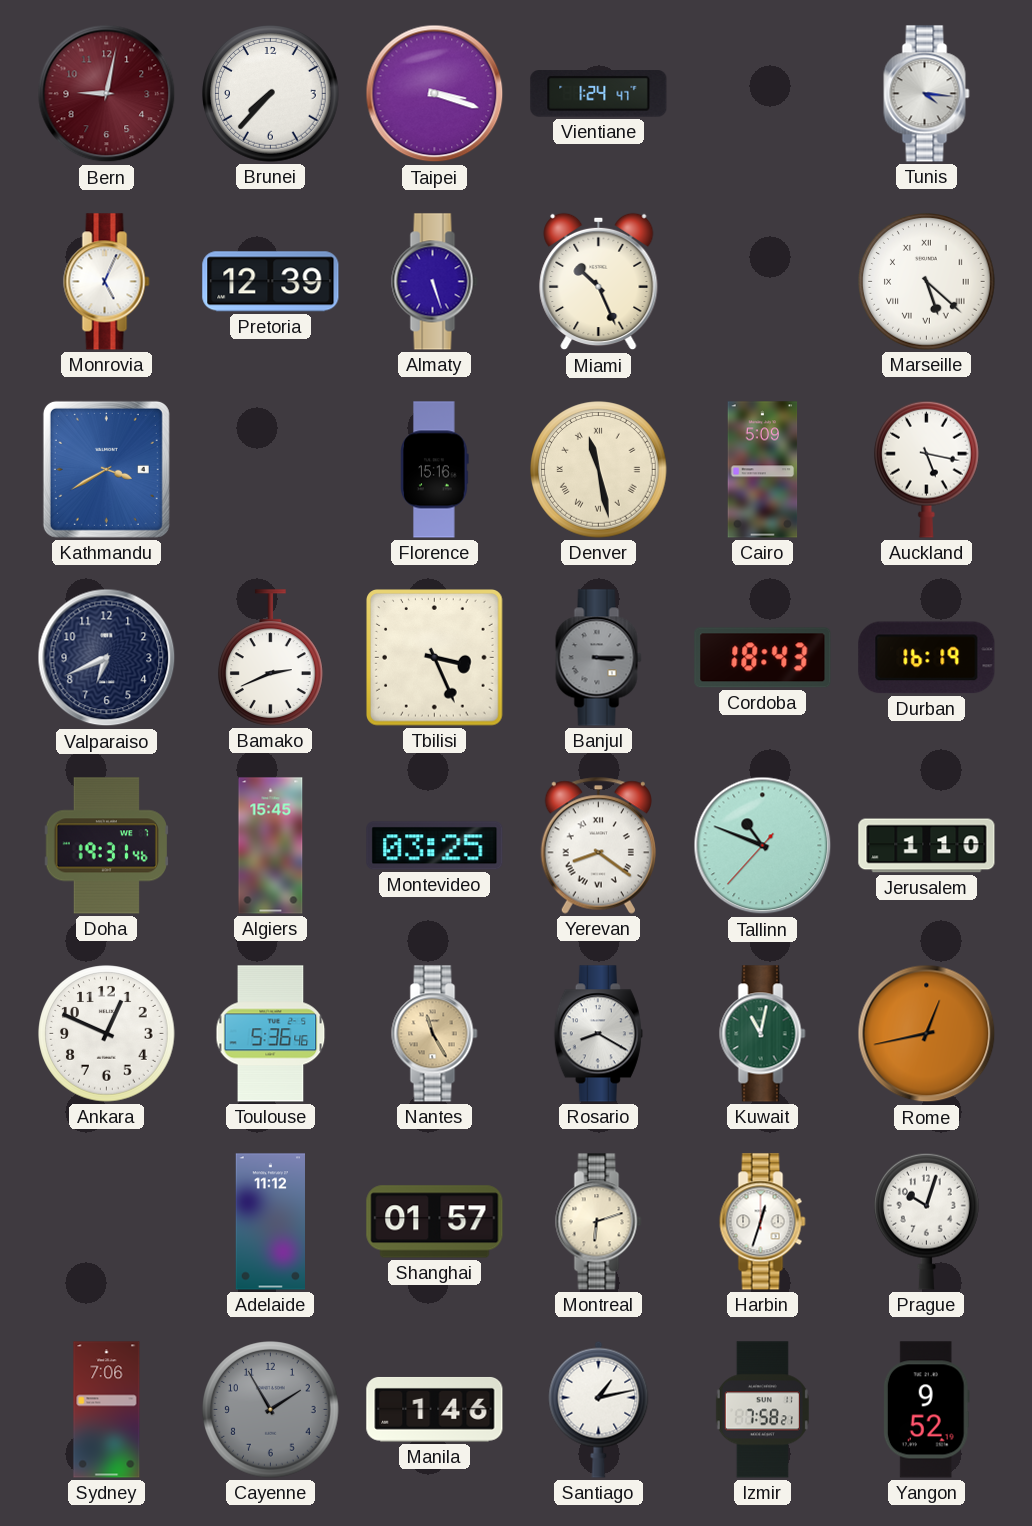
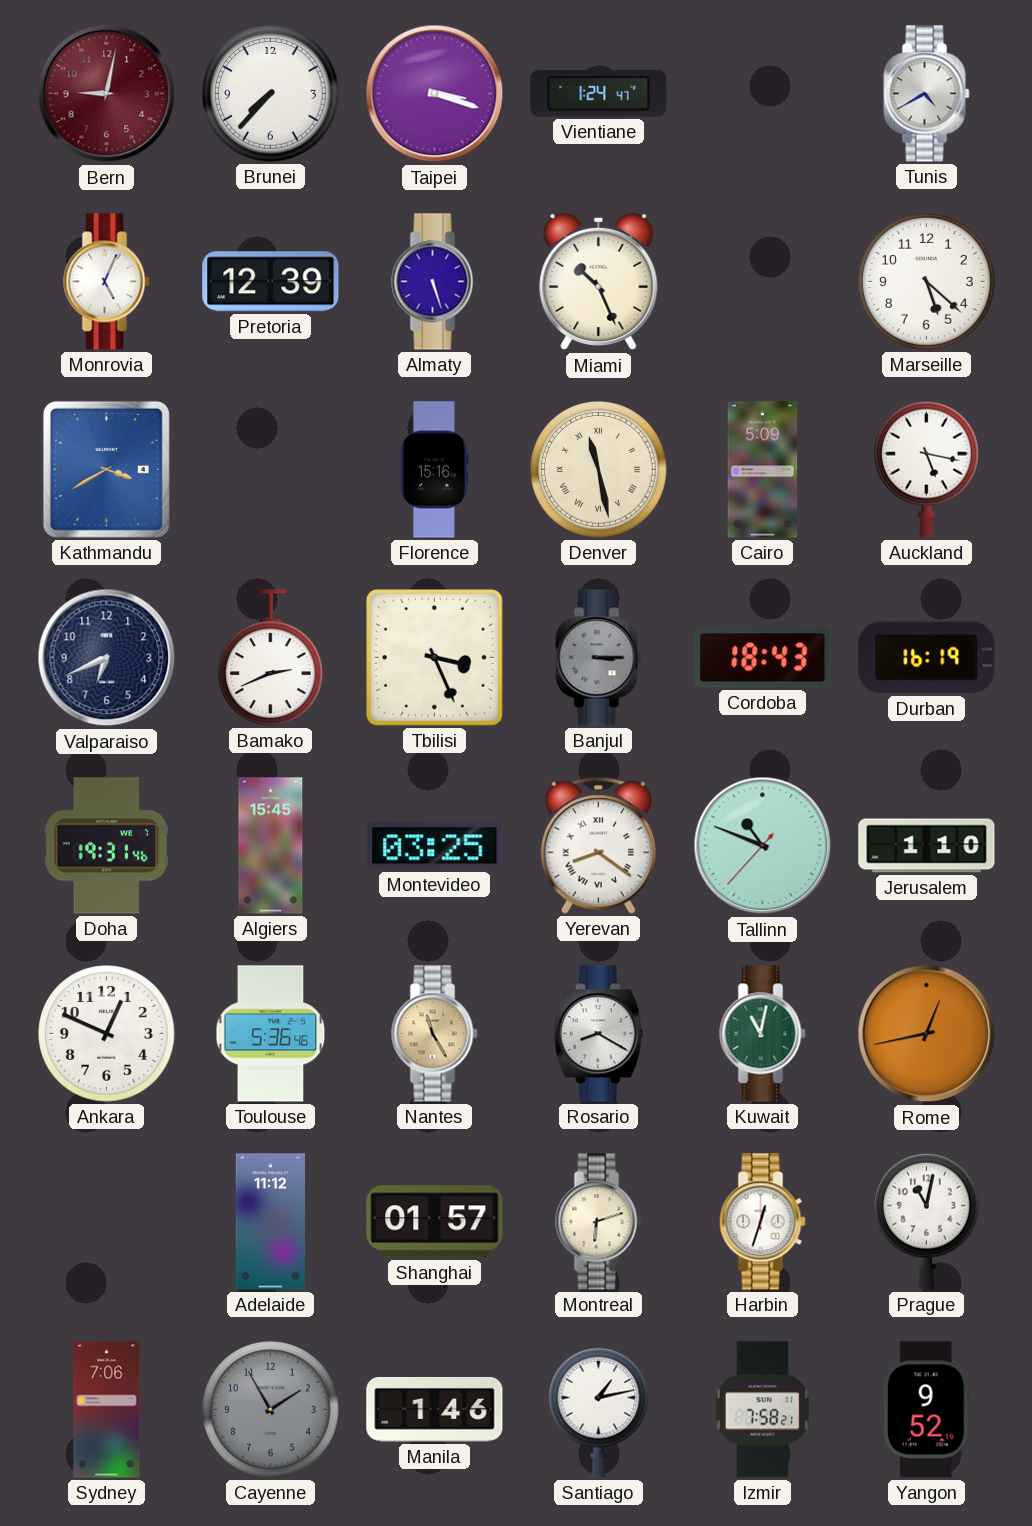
Tunis: 4:16 -> 4:40 (927, 94)
Marseille numerals: Roman -> Arabic (927, 282)
Prague: 10:03 -> 11:02 (927, 1221)
